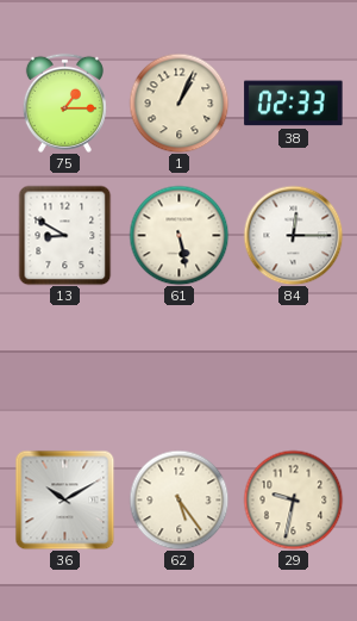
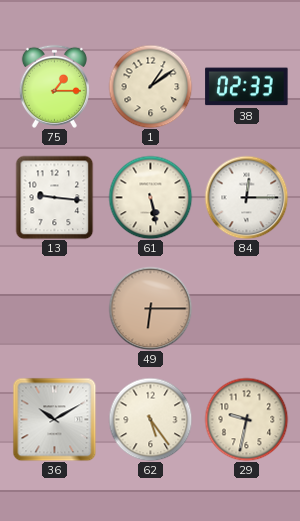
1: 1:04 -> 1:09 (150, 86)
13: 8:50 -> 9:16 (55, 197)
49: none -> 6:15 (150, 308)
